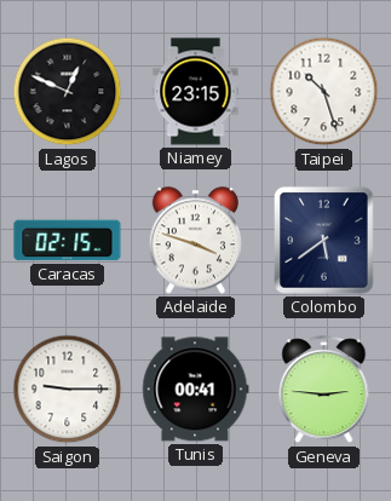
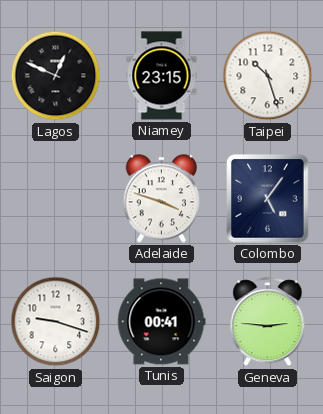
Caracas: 02:15 -> none (68, 241)
Colombo: 5:39 -> 5:06 (268, 199)
Saigon: 9:15 -> 9:18 (56, 322)
